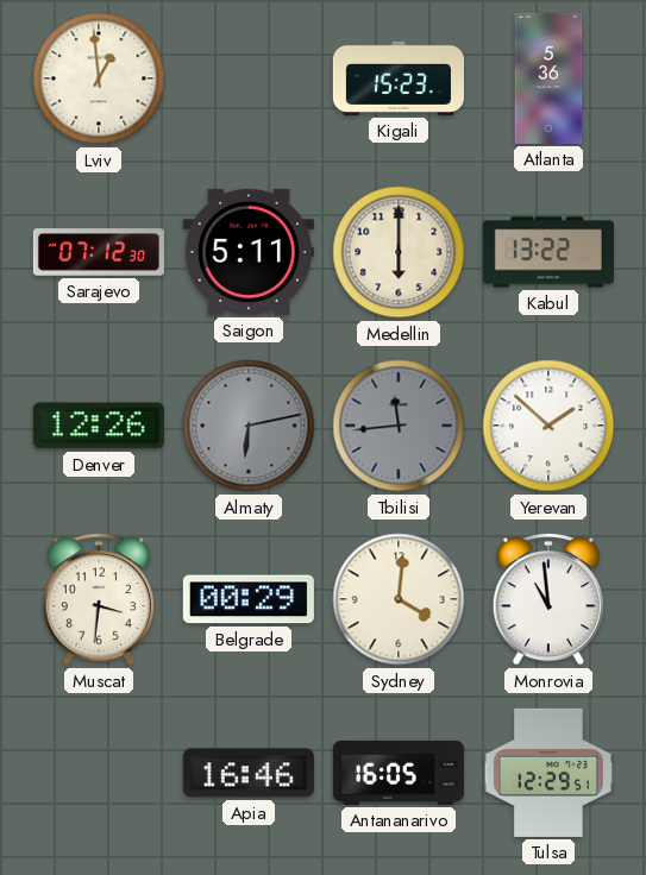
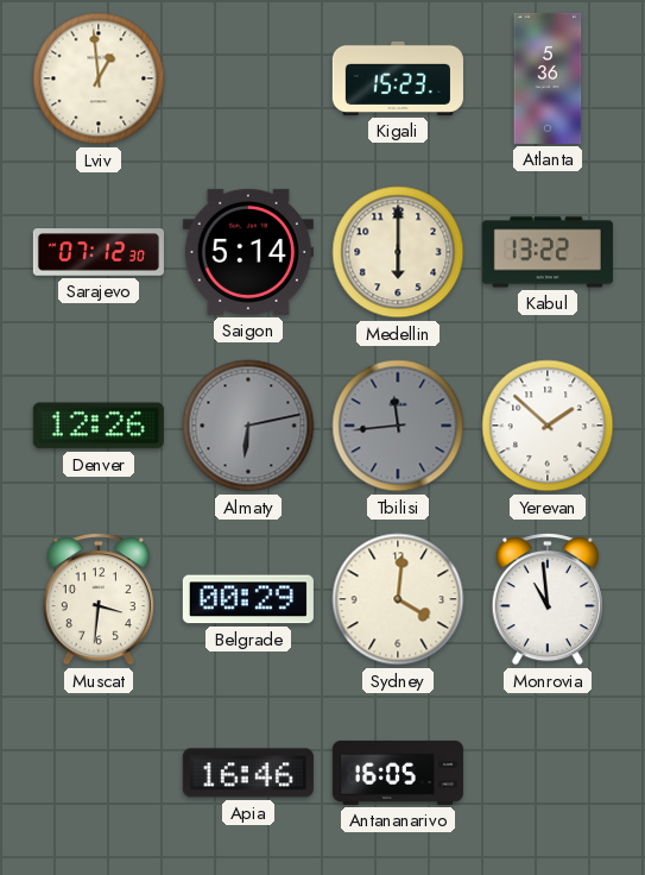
Saigon: 5:11 -> 5:14 (248, 252)
Tulsa: 12:29 -> none (548, 773)
